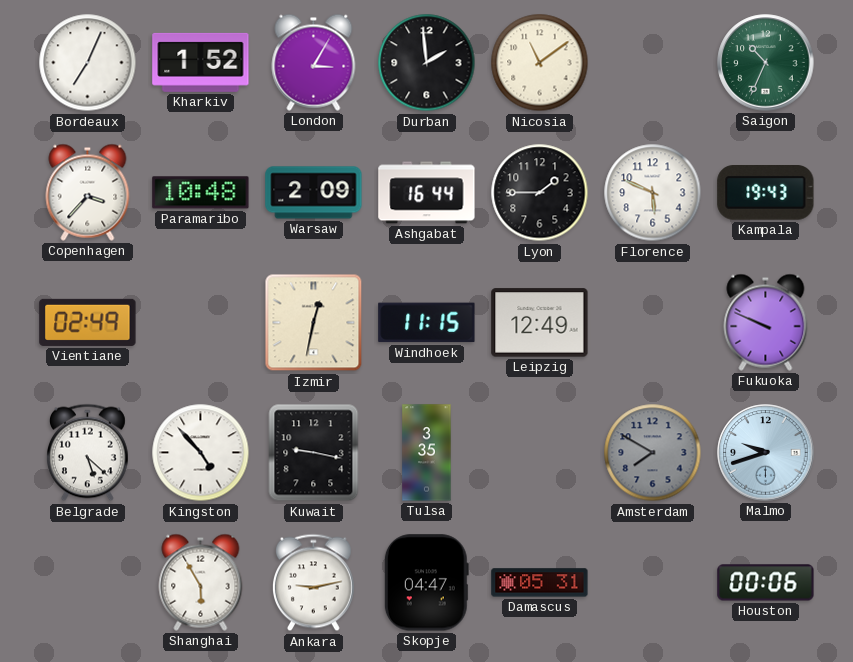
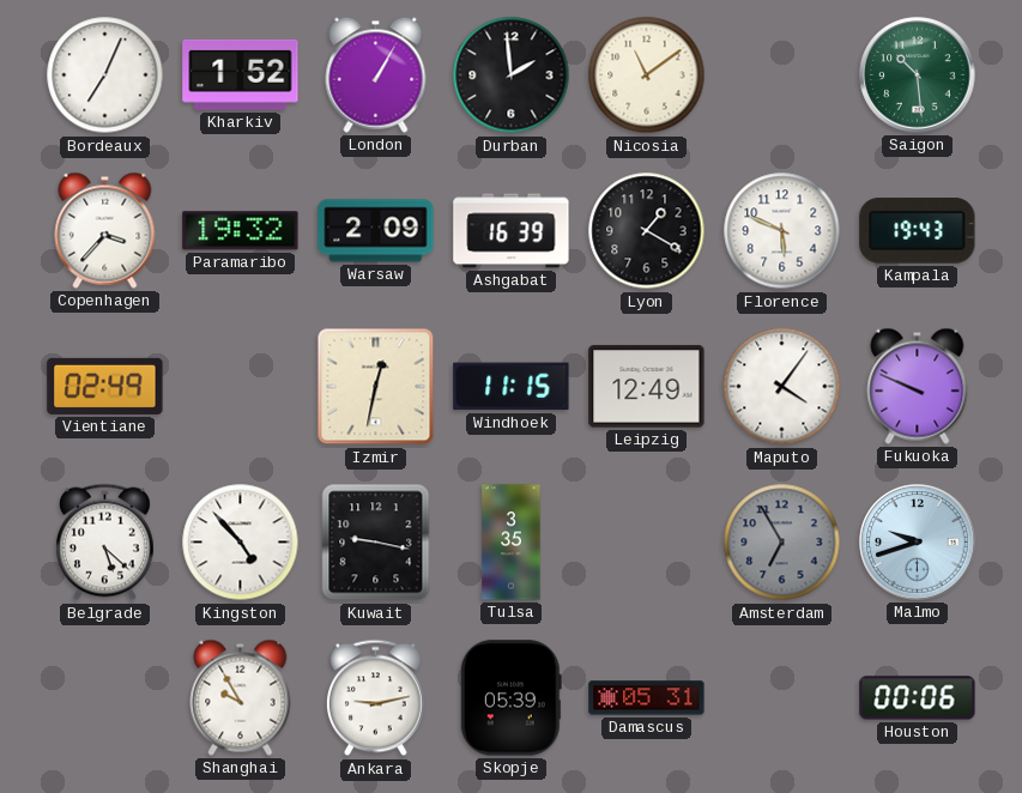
London: 3:05 -> 1:05 (376, 74)
Saigon: 10:34 -> 10:29 (918, 75)
Paramaribo: 10:48 -> 19:32 (241, 231)
Ashgabat: 16:44 -> 16:39 (512, 231)
Lyon: 1:45 -> 1:20 (647, 231)
Maputo: none -> 4:06 (782, 387)
Amsterdam: 7:50 -> 6:55 (782, 543)
Shanghai: 5:55 -> 9:55 (241, 697)
Skopje: 04:47 -> 05:39 (510, 698)
